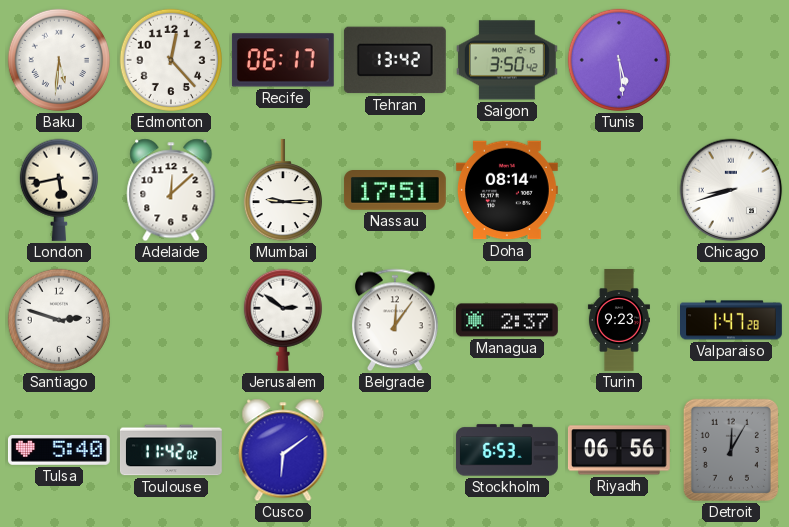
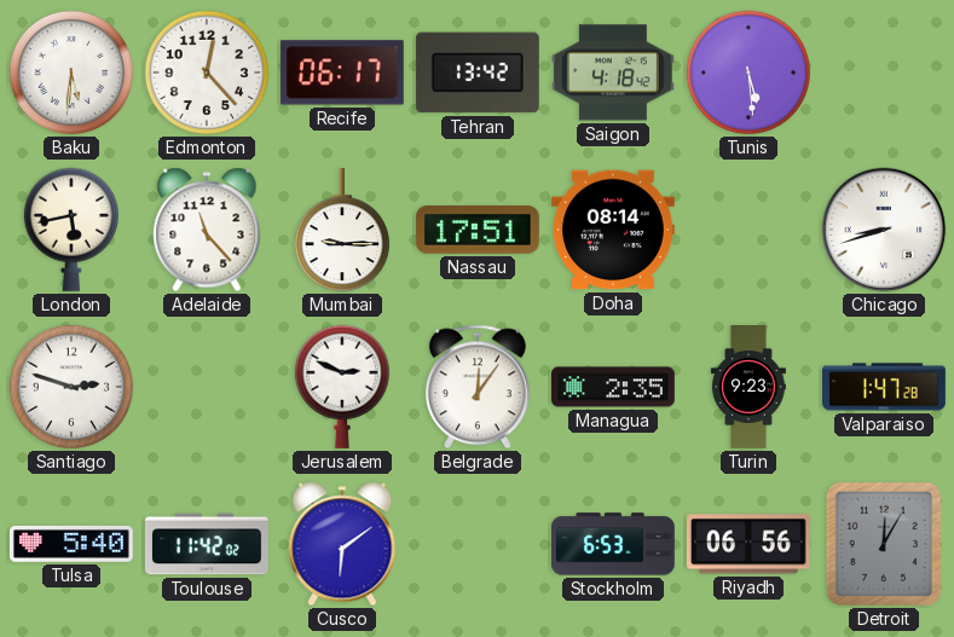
Saigon: 3:50 -> 4:18 (613, 73)
Adelaide: 12:08 -> 11:23 (207, 230)
Jerusalem: 2:51 -> 2:49 (342, 387)
Managua: 2:37 -> 2:35 (613, 387)
